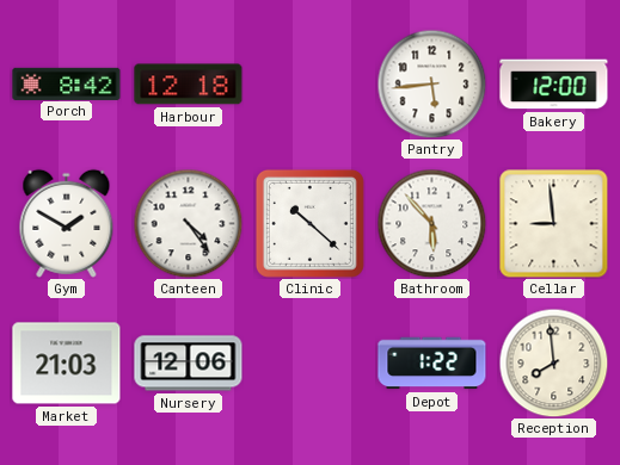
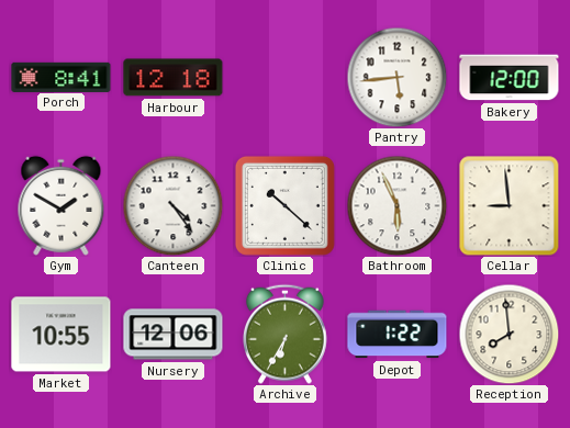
Porch: 8:42 -> 8:41 (62, 77)
Bathroom: 5:53 -> 5:56 (396, 205)
Market: 21:03 -> 10:55 (62, 335)
Archive: none -> 6:35 (284, 334)
